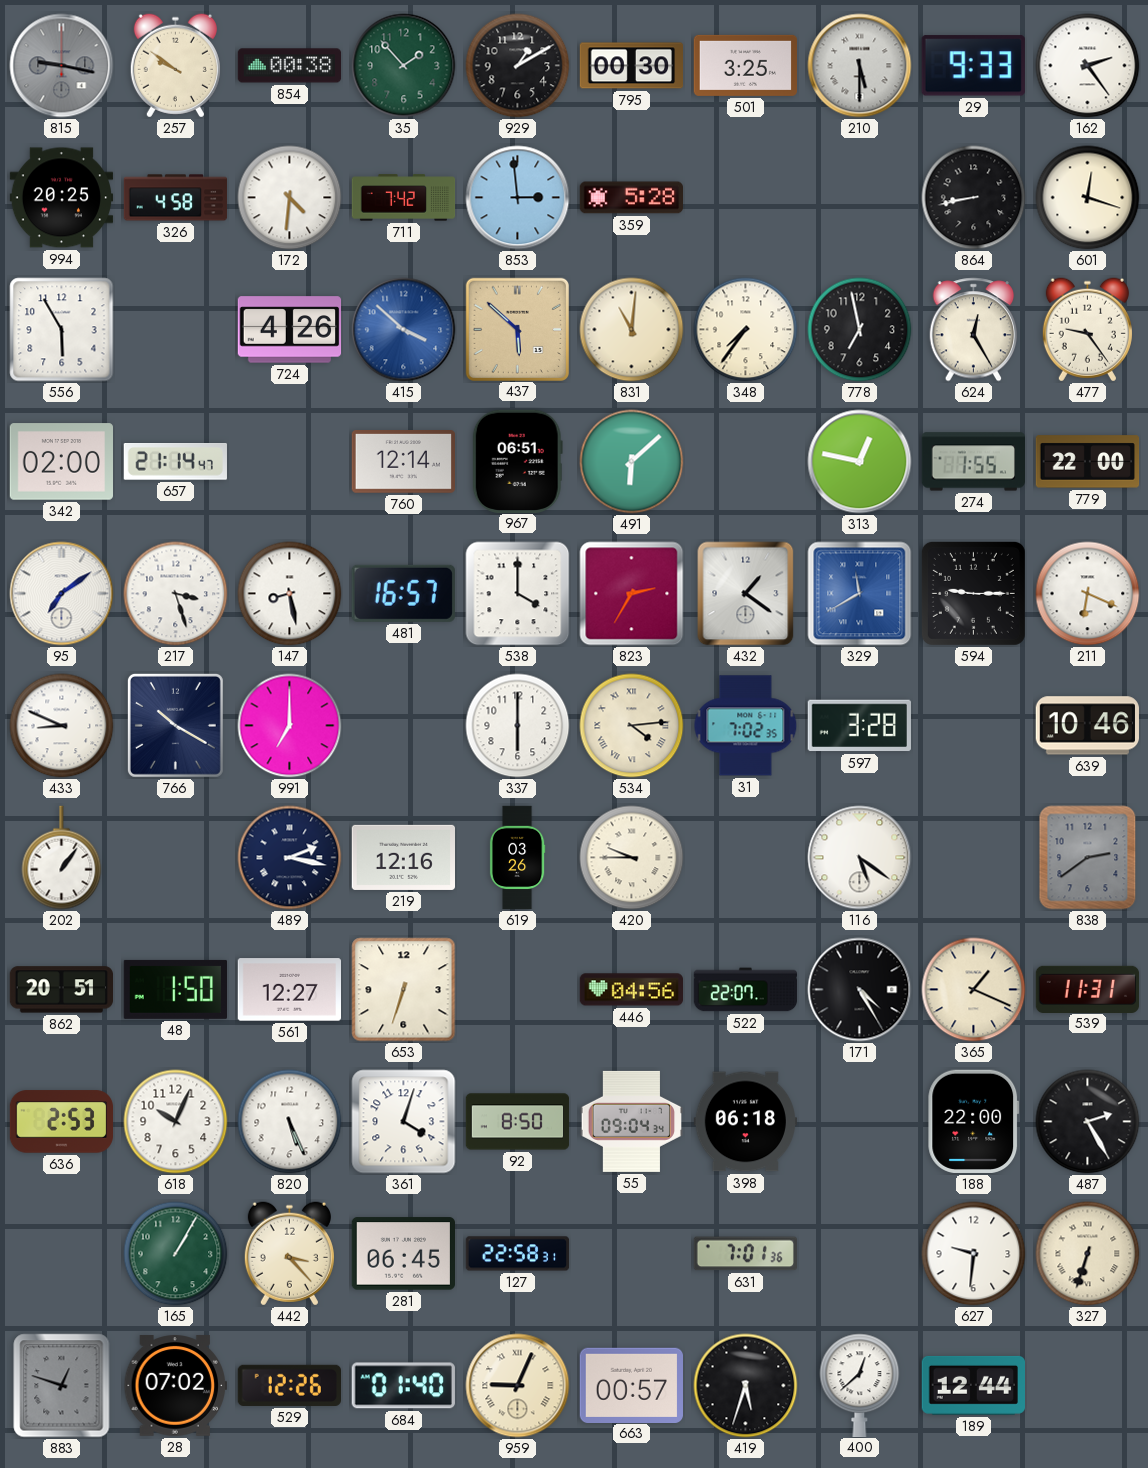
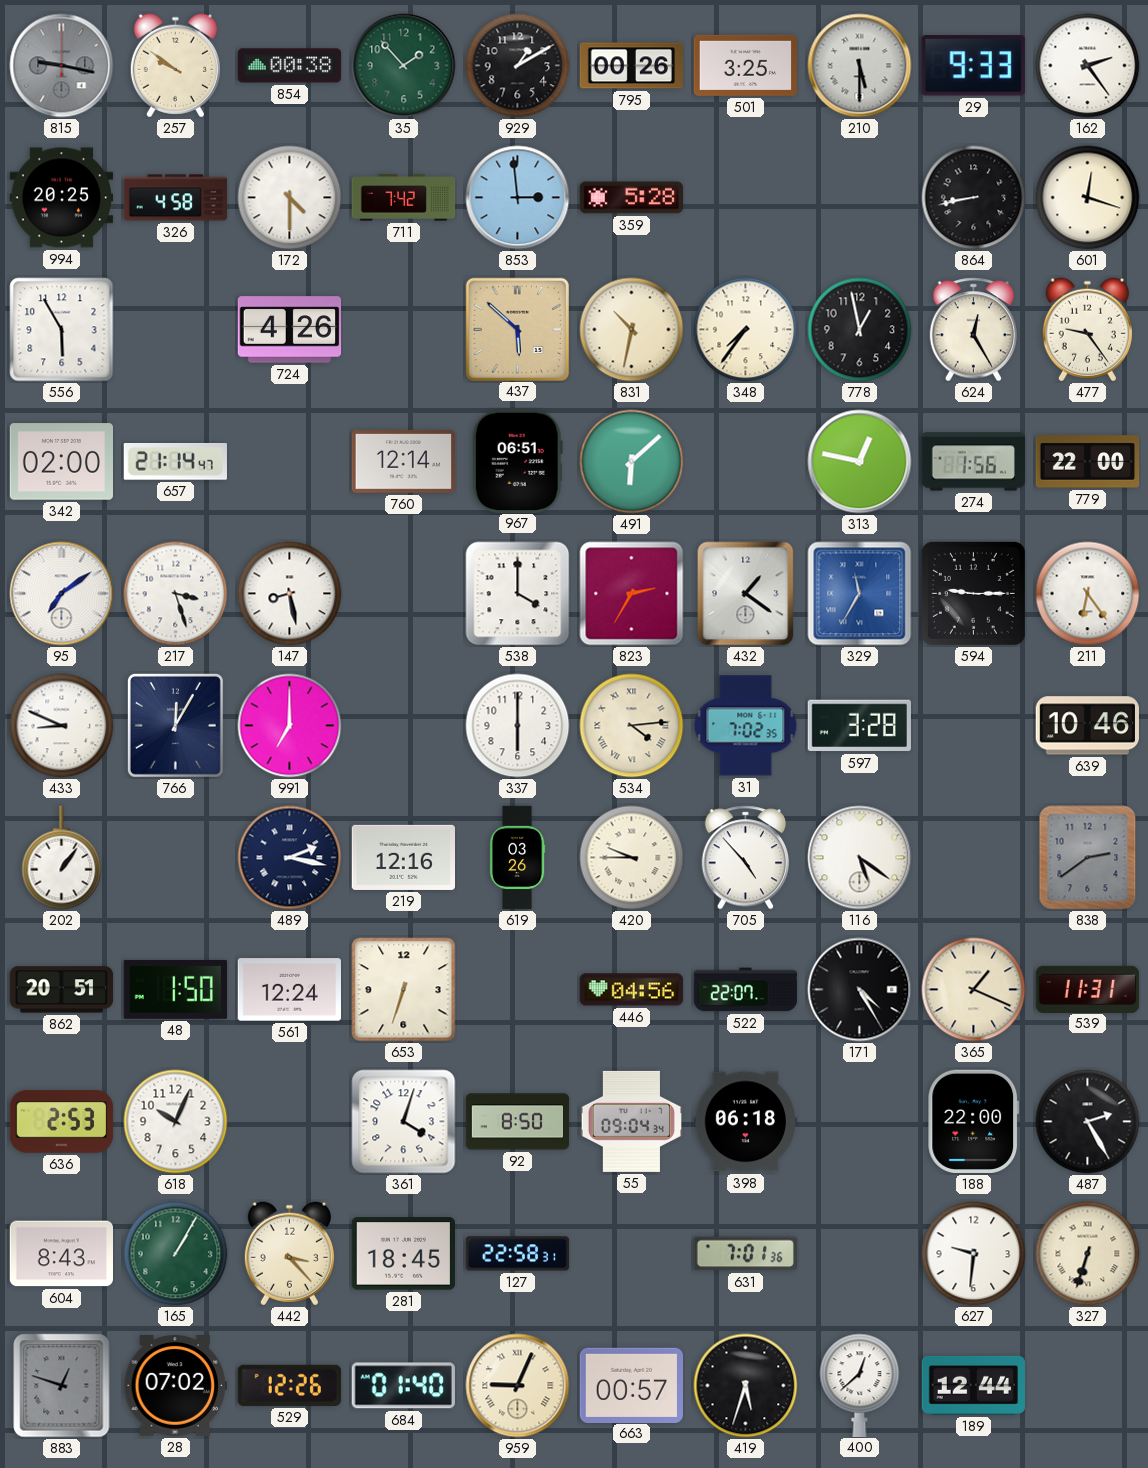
795: 00:30 -> 00:26 (632, 66)
172: 4:31 -> 4:30 (290, 198)
415: 3:52 -> none (404, 330)
831: 11:01 -> 10:32 (632, 330)
778: 6:58 -> 12:58 (860, 330)
274: 1:55 -> 1:56 (973, 462)
481: 16:57 -> none (403, 593)
329: 11:40 -> 11:35 (860, 594)
211: 6:19 -> 6:24 (1088, 594)
766: 10:20 -> 12:05 (175, 725)
705: none -> 4:53 (746, 858)
561: 12:27 -> 12:24 (289, 990)
820: 5:26 -> none (290, 1122)
604: none -> 8:43 (61, 1254)
281: 06:45 -> 18:45 (403, 1254)
